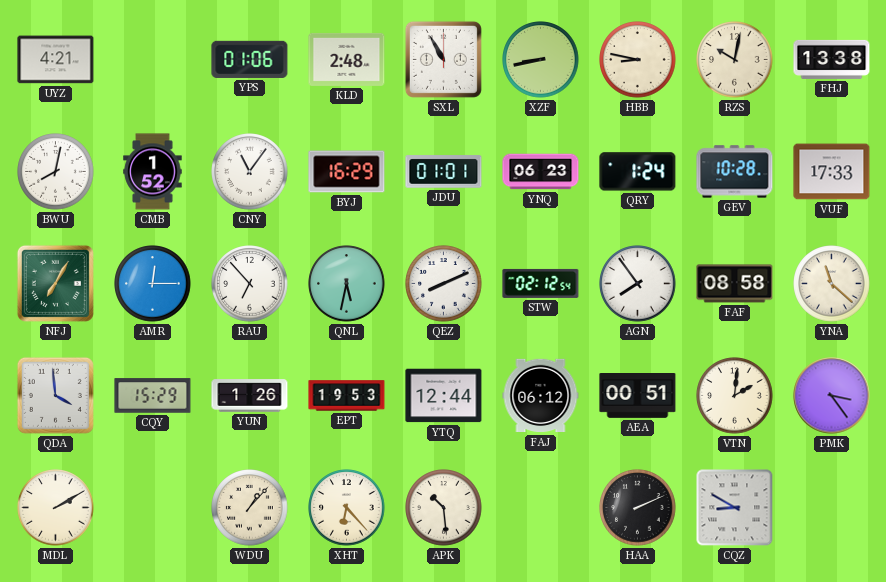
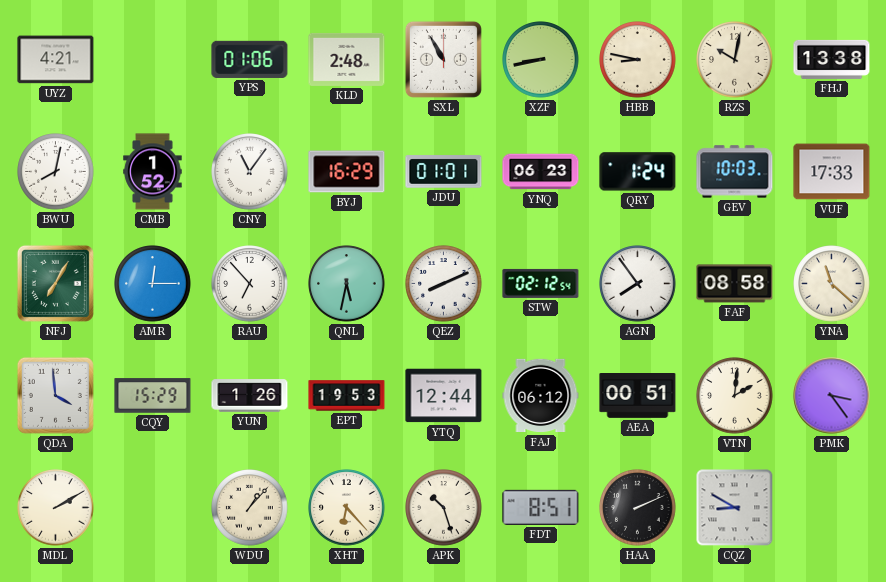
GEV: 10:28 -> 10:03 (735, 172)
APK: 10:29 -> 10:27 (444, 508)
FDT: none -> 8:51 (541, 507)
